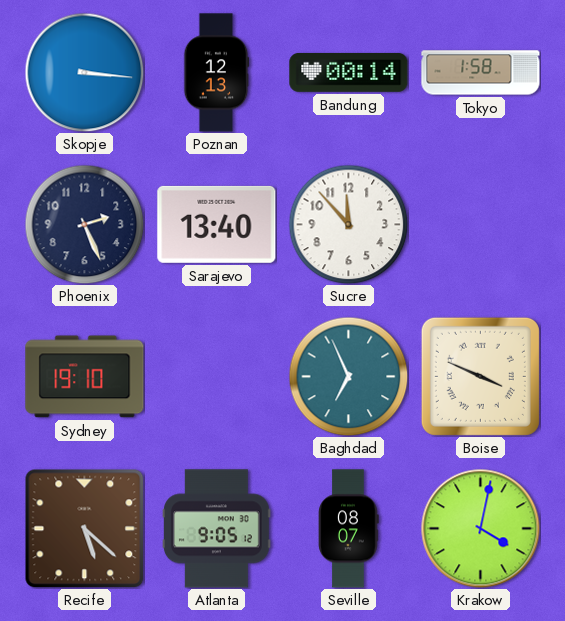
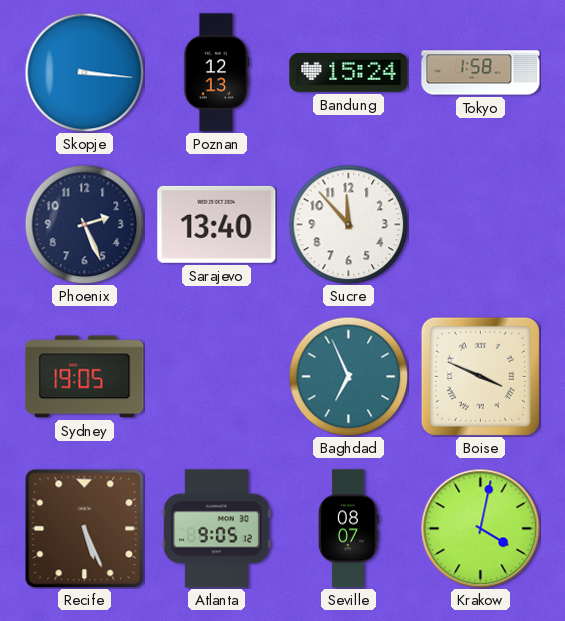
Bandung: 00:14 -> 15:24 (349, 72)
Sydney: 19:10 -> 19:05 (85, 377)
Recife: 5:22 -> 5:26 (84, 528)
